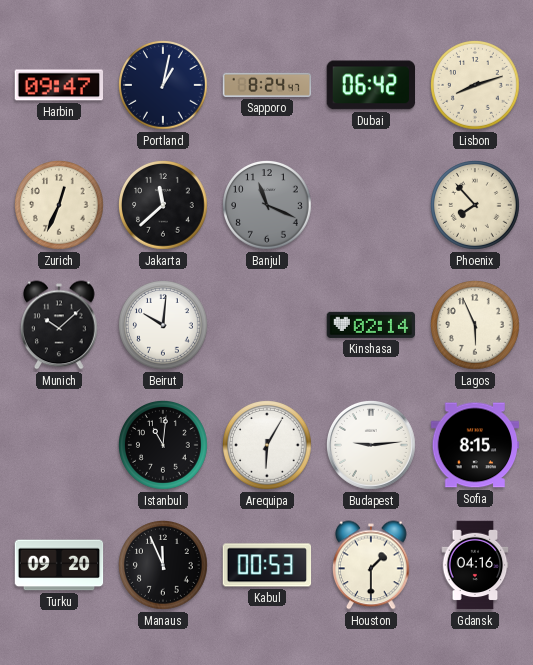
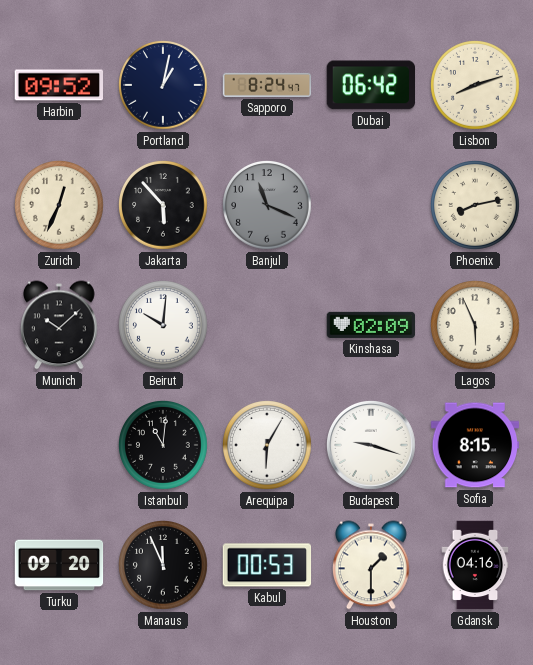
Harbin: 09:47 -> 09:52 (59, 85)
Jakarta: 11:38 -> 5:53 (164, 206)
Phoenix: 7:53 -> 8:13 (476, 206)
Kinshasa: 02:14 -> 02:09 (371, 325)
Budapest: 9:14 -> 9:18 (372, 446)
